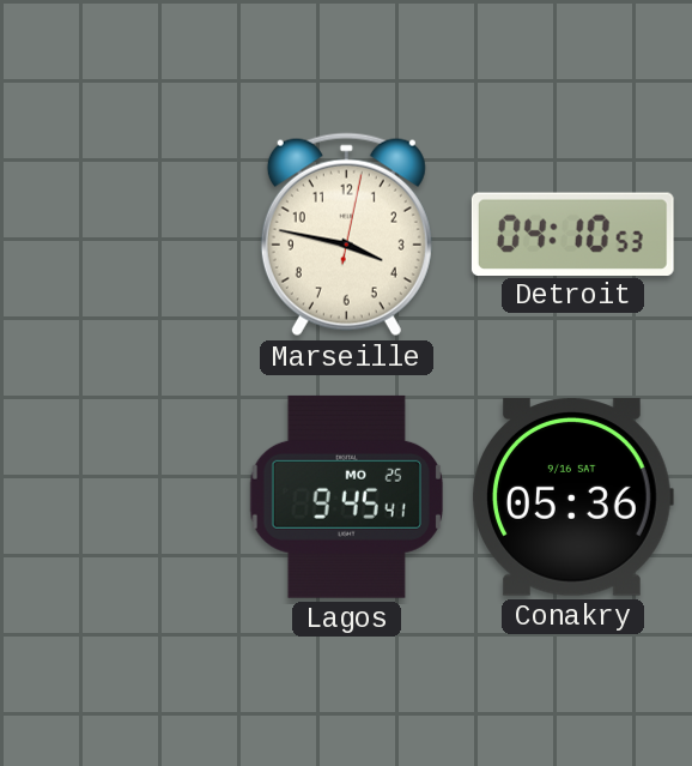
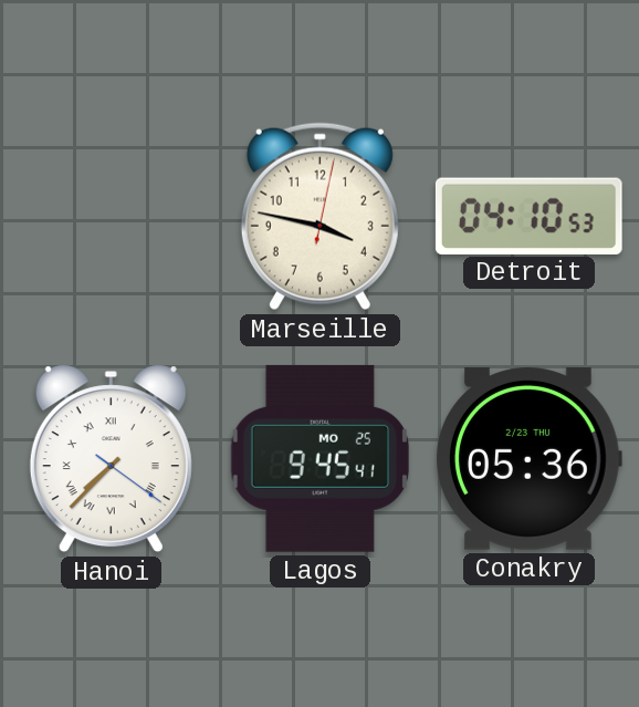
Hanoi: none -> 7:37 (111, 459)
Conakry date: 9/16 SAT -> 2/23 THU (528, 459)
